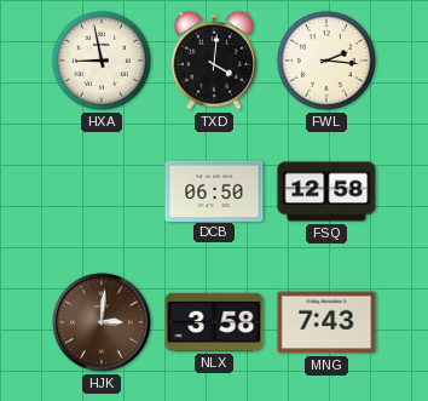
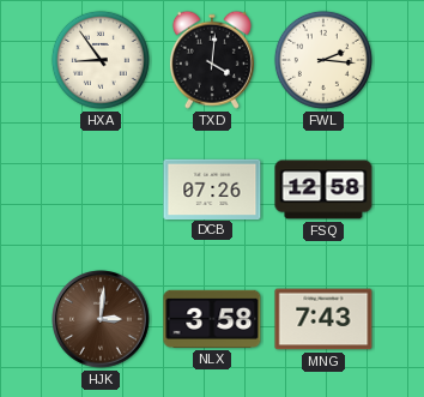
HXA: 8:58 -> 8:54 (101, 60)
DCB: 06:50 -> 07:26 (212, 188)
